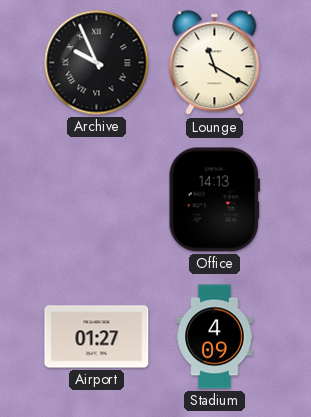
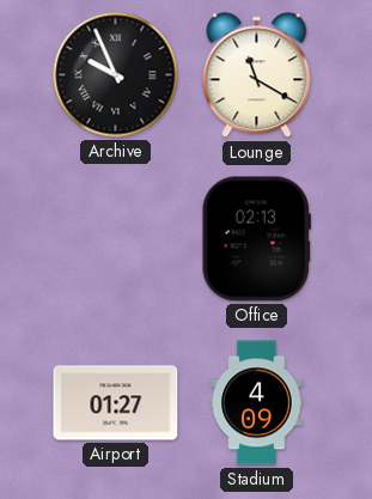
Office: 14:13 -> 02:13 (256, 239)
